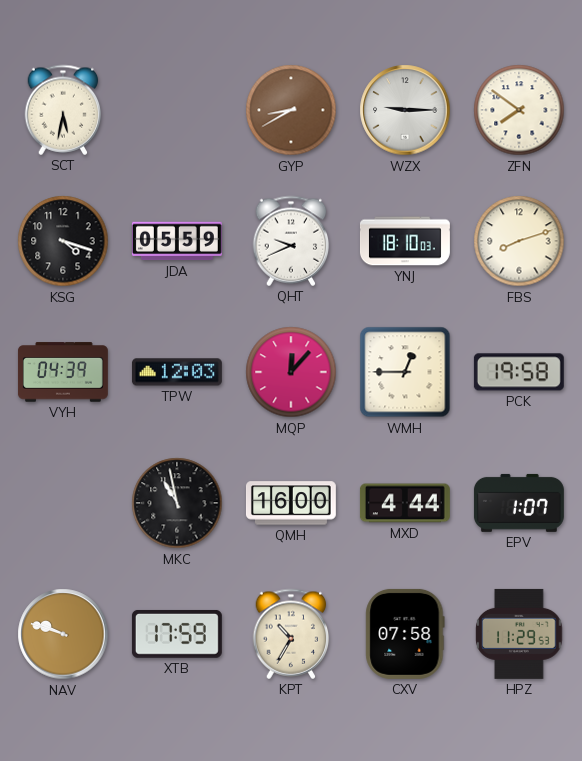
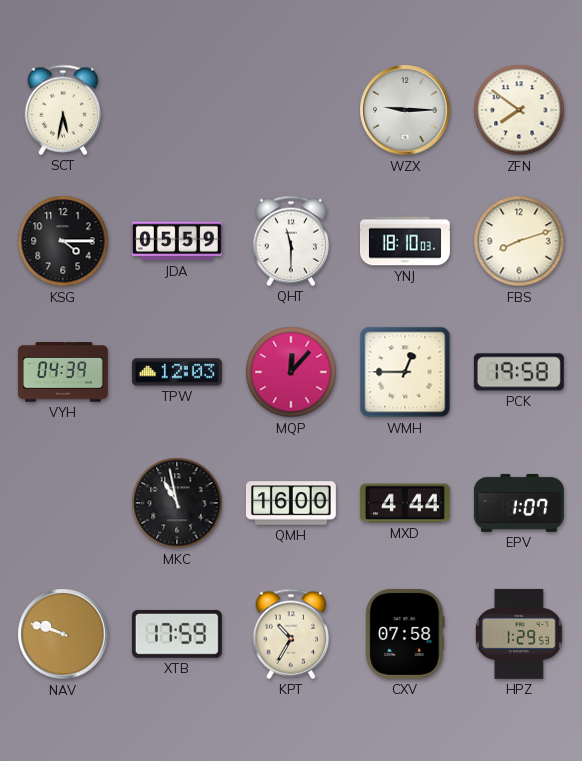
GYP: 8:40 -> none (291, 110)
KSG: 4:18 -> 4:15 (63, 241)
QHT: 9:41 -> 11:30 (291, 241)
HPZ: 11:29 -> 1:29 (519, 634)
